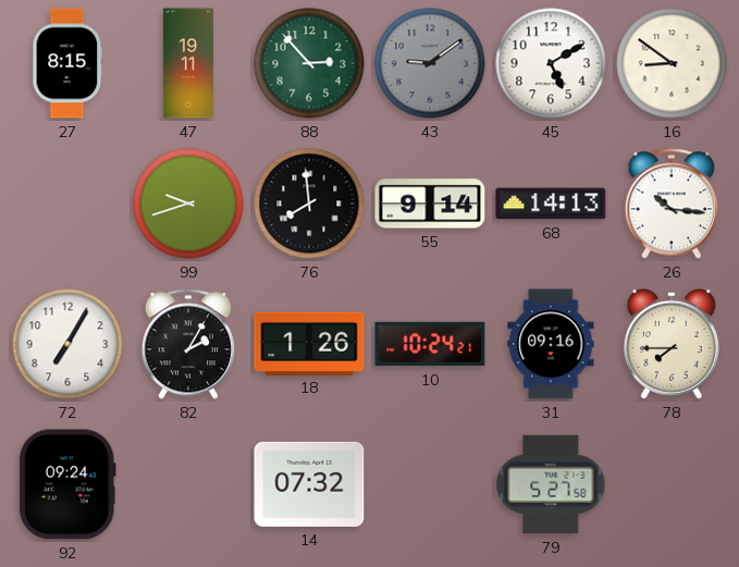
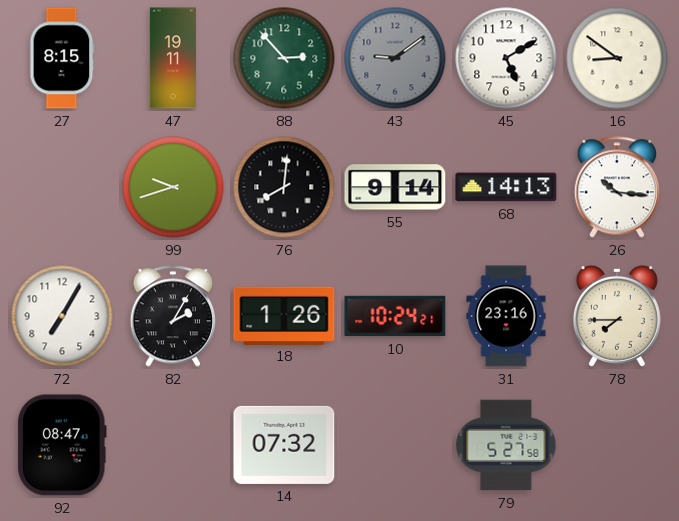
76: 7:59 -> 8:01 (284, 187)
31: 09:16 -> 23:16 (506, 316)
92: 09:24 -> 08:47 (62, 445)
